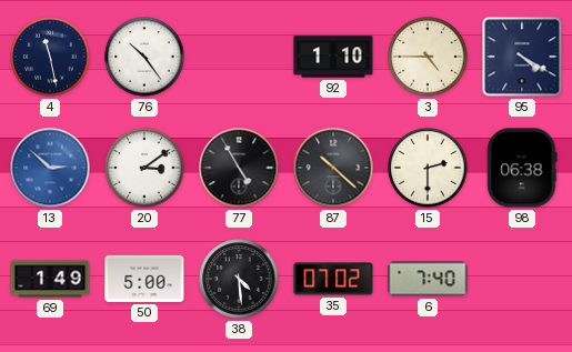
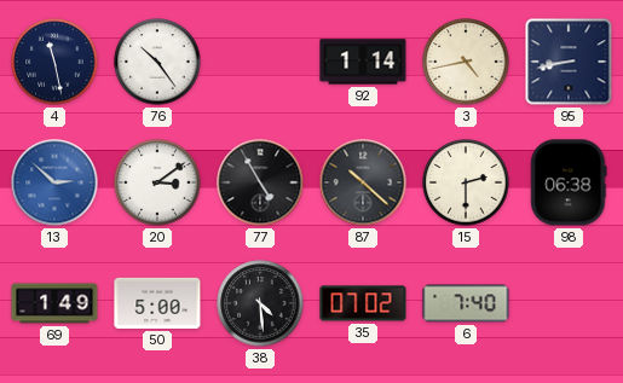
92: 1:10 -> 1:14 (363, 62)
3: 4:45 -> 4:43 (466, 62)
95: 4:20 -> 8:43 (569, 62)
